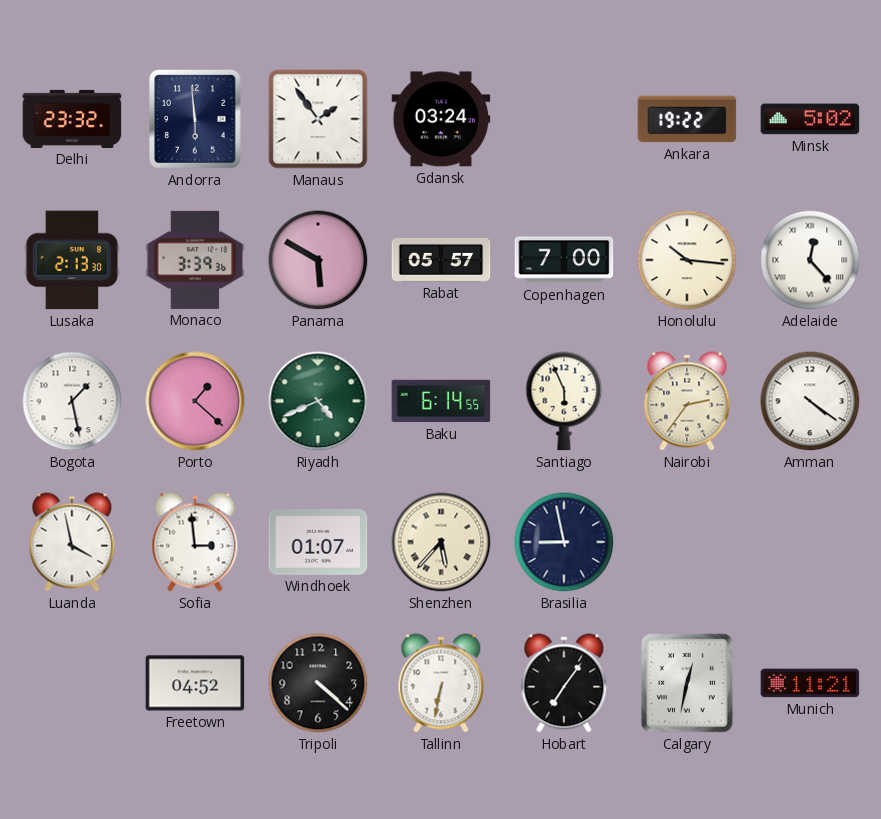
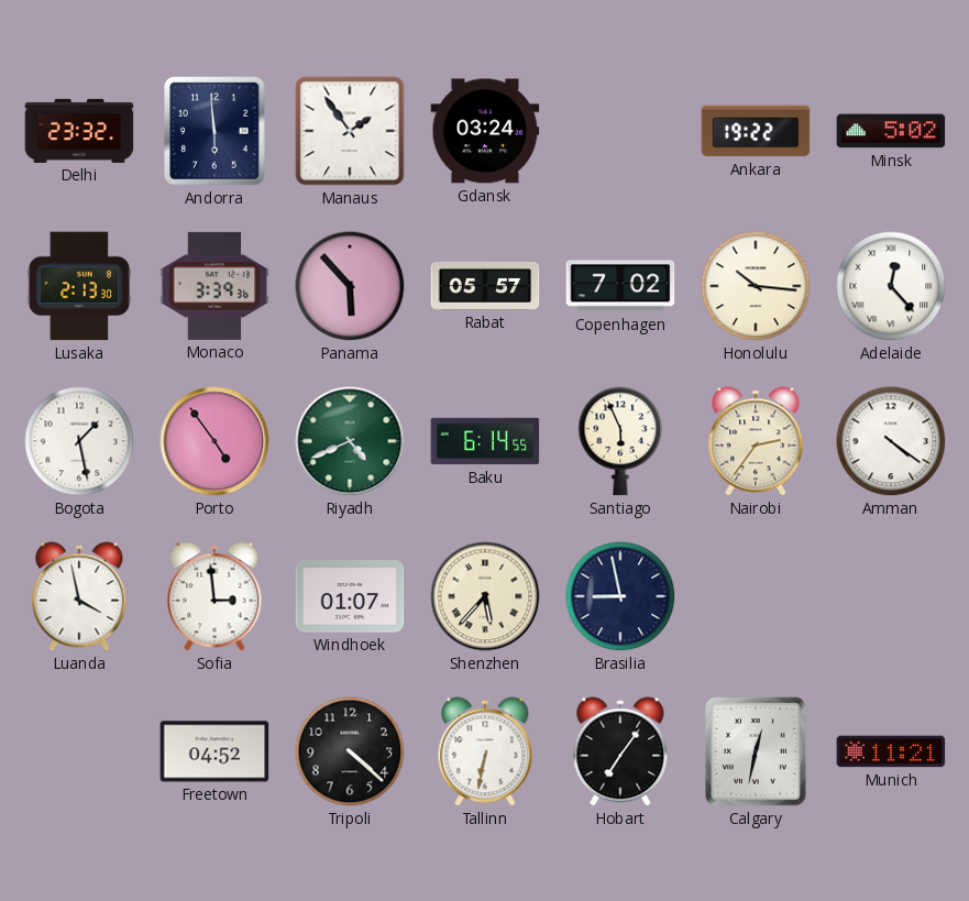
Panama: 5:50 -> 5:53 (350, 286)
Copenhagen: 7:00 -> 7:02 (620, 286)
Porto: 1:22 -> 4:54 (214, 441)
